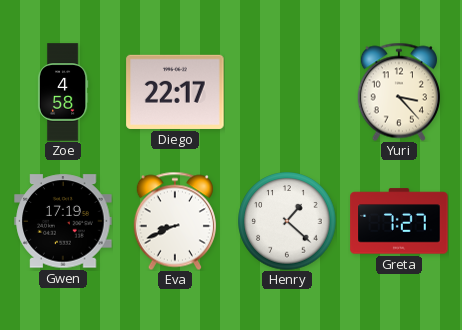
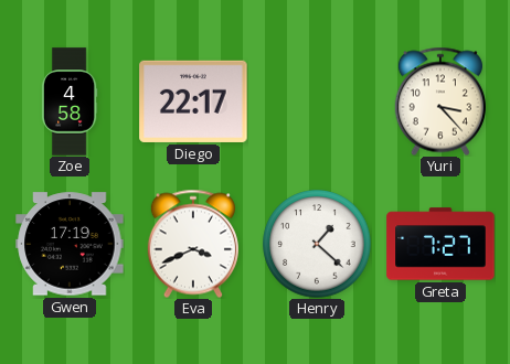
Eva: 8:41 -> 3:41 (193, 244)
